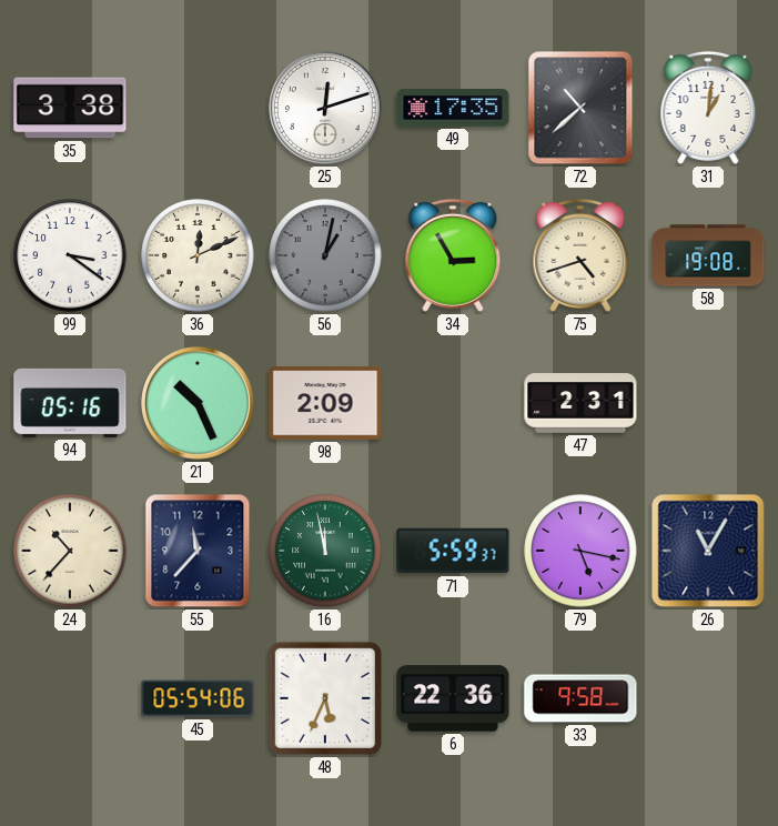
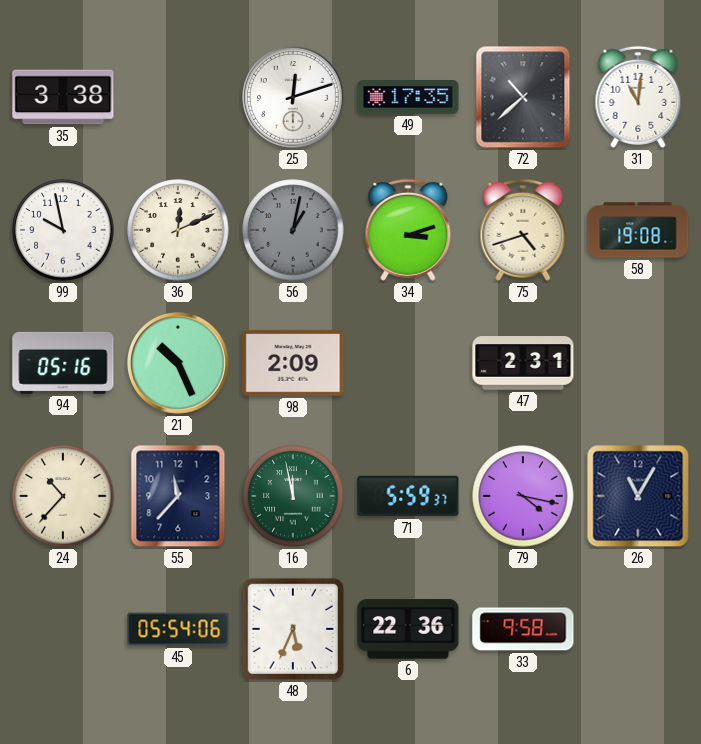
31: 1:01 -> 11:01 (638, 97)
99: 3:21 -> 9:58 (63, 230)
34: 2:55 -> 3:12 (408, 230)
79: 5:17 -> 4:17 (523, 496)
